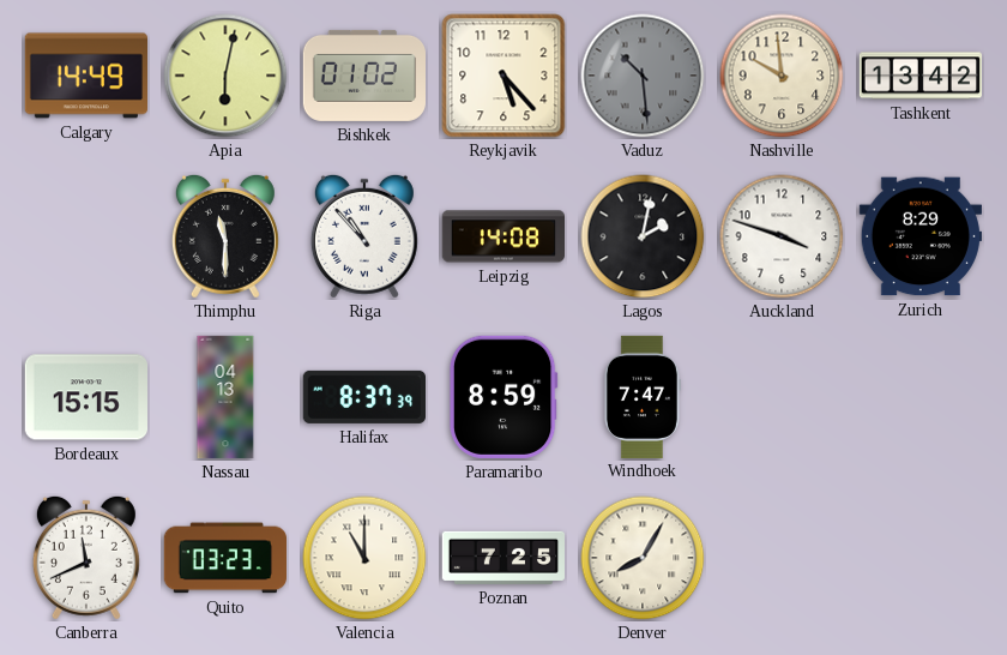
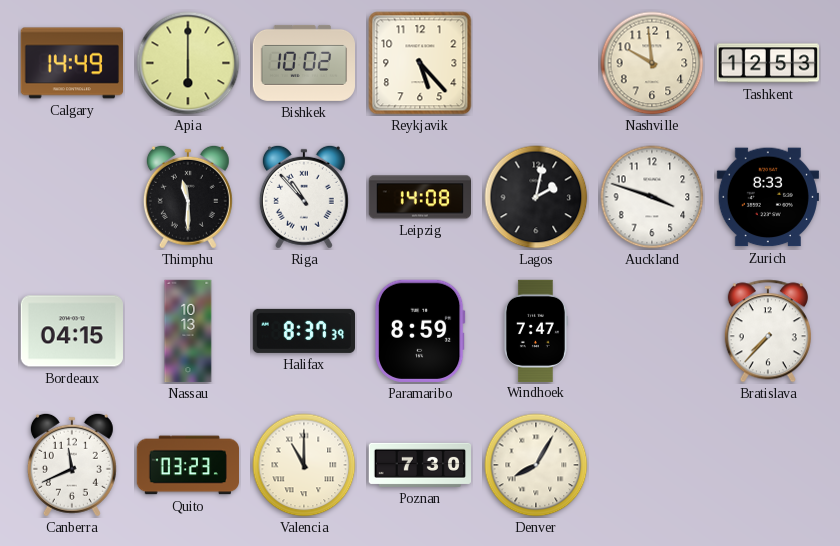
Apia: 6:02 -> 6:00 (188, 63)
Bishkek: 01:02 -> 10:02 (304, 63)
Vaduz: 10:29 -> none (643, 76)
Tashkent: 13:42 -> 12:53 (768, 63)
Zurich: 8:29 -> 8:33 (767, 197)
Bordeaux: 15:15 -> 04:15 (71, 331)
Nassau: 04:13 -> 10:13 (188, 331)
Bratislava: none -> 7:37 (768, 331)
Poznan: 7:25 -> 7:30 (419, 465)
